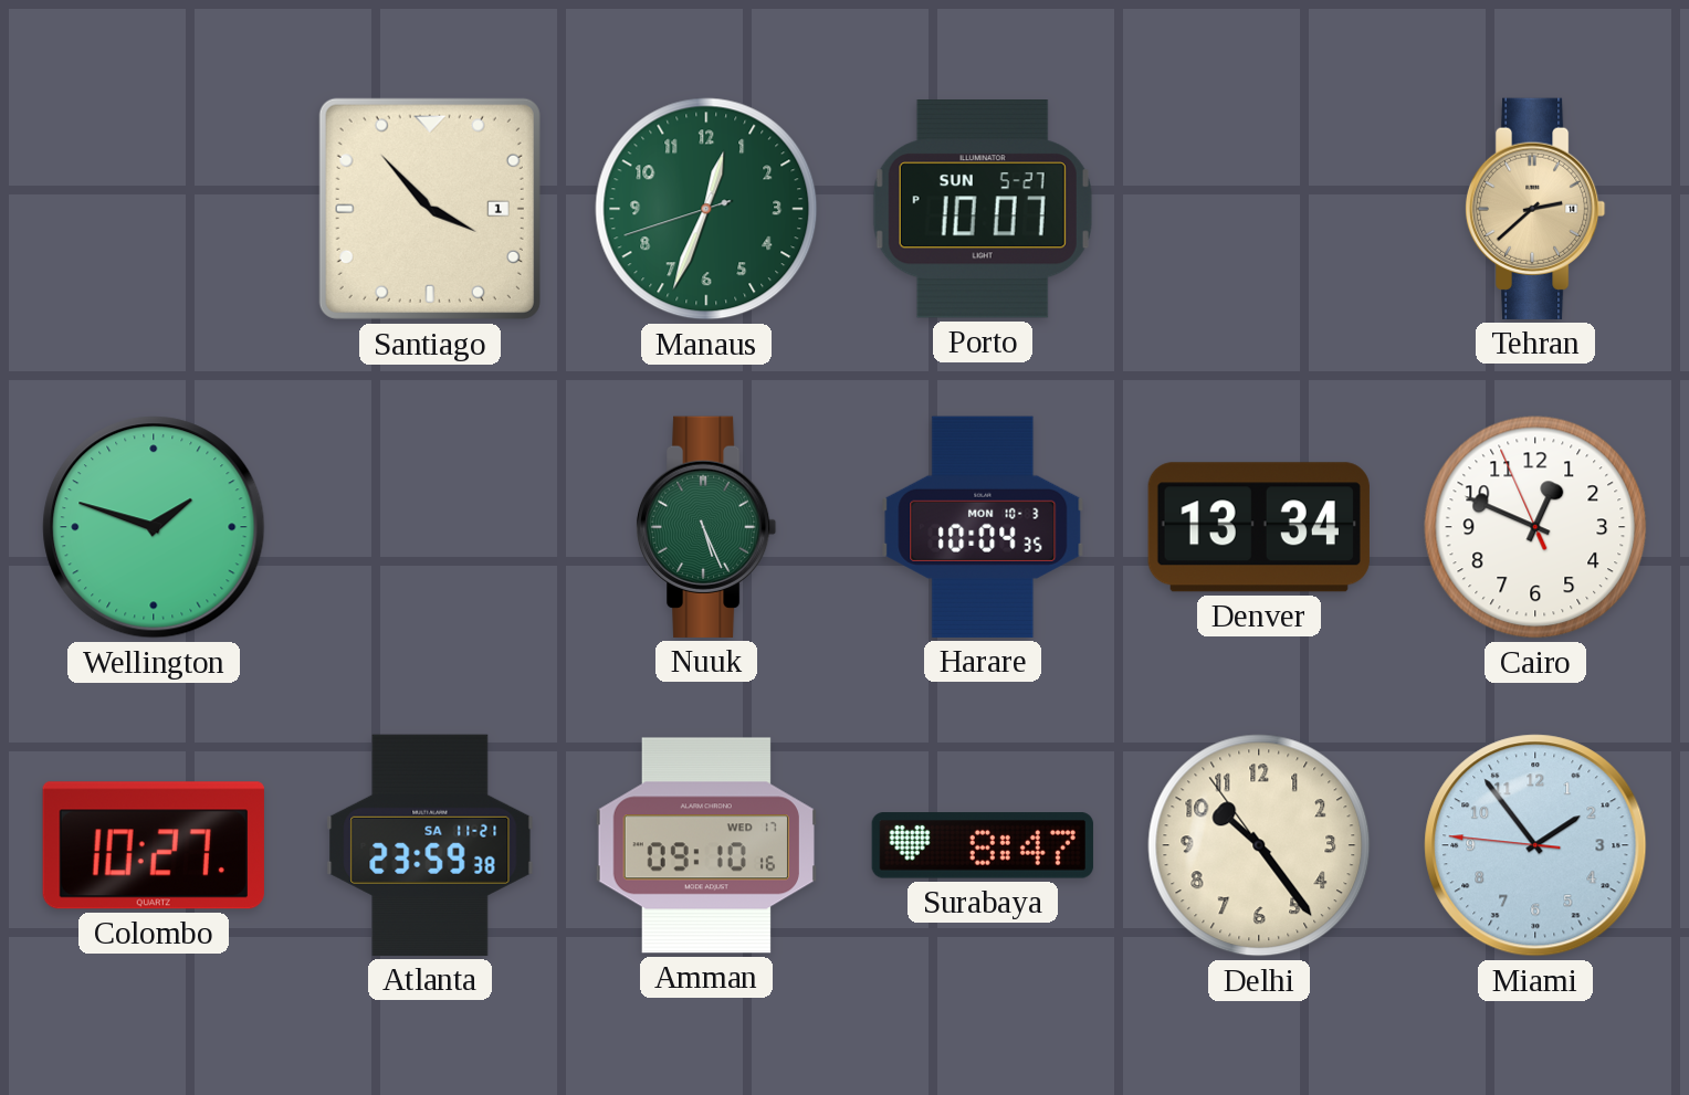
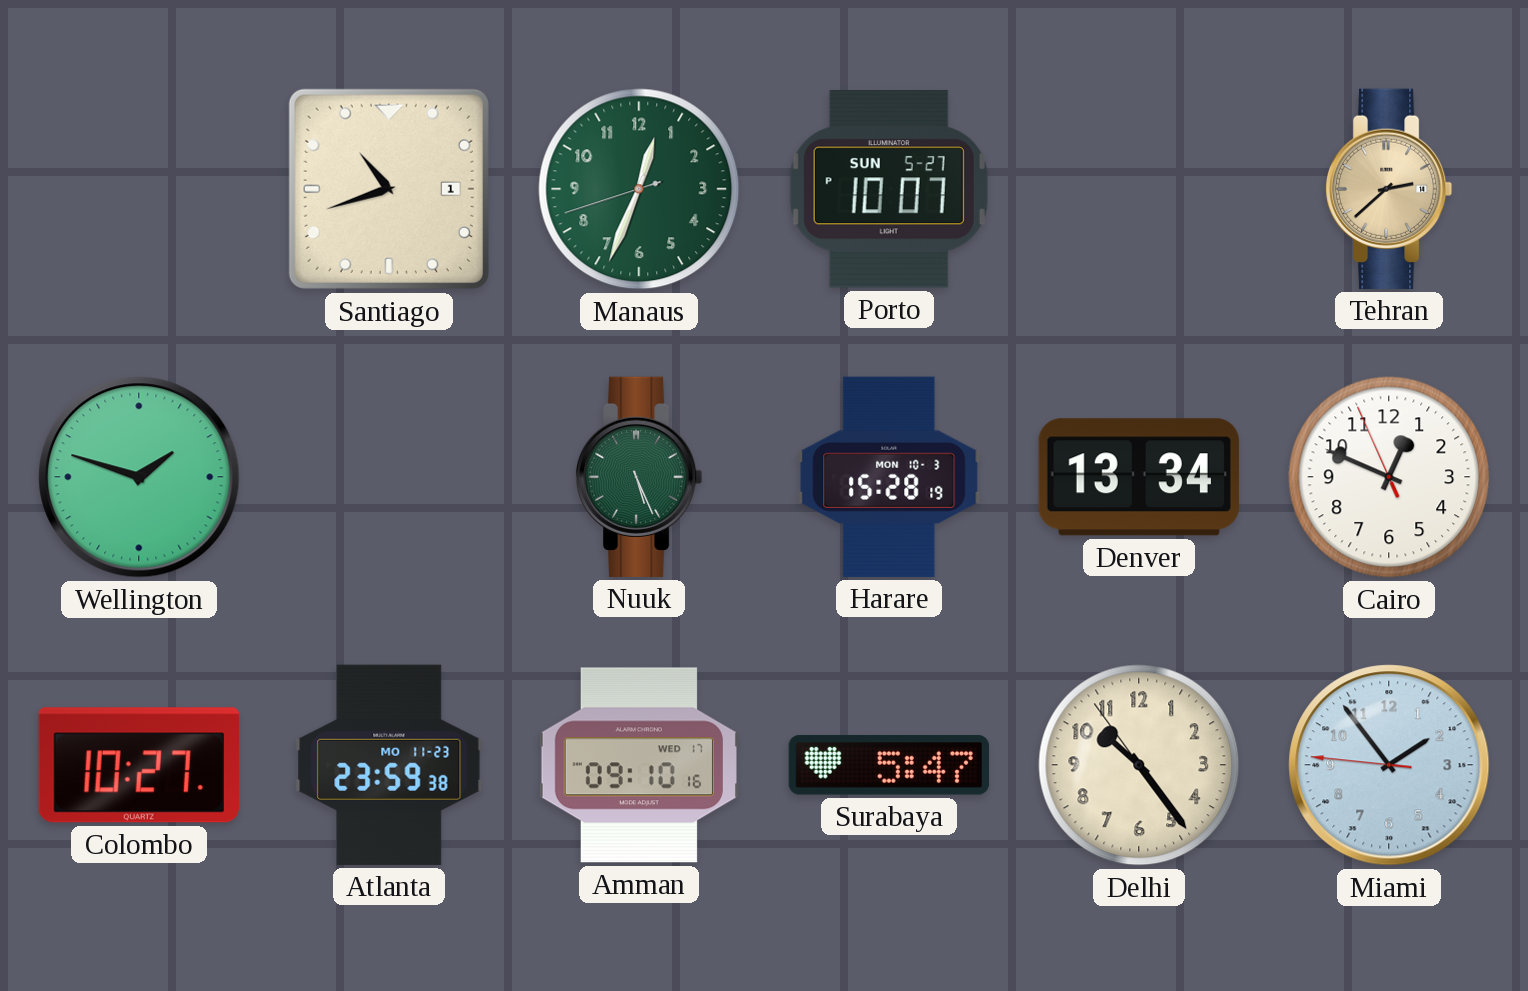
Santiago: 3:53 -> 10:42 (389, 189)
Harare: 10:04 -> 15:28 (889, 477)
Atlanta date: SA 11-21 -> MO 11-23 (389, 765)
Surabaya: 8:47 -> 5:47 (889, 765)
